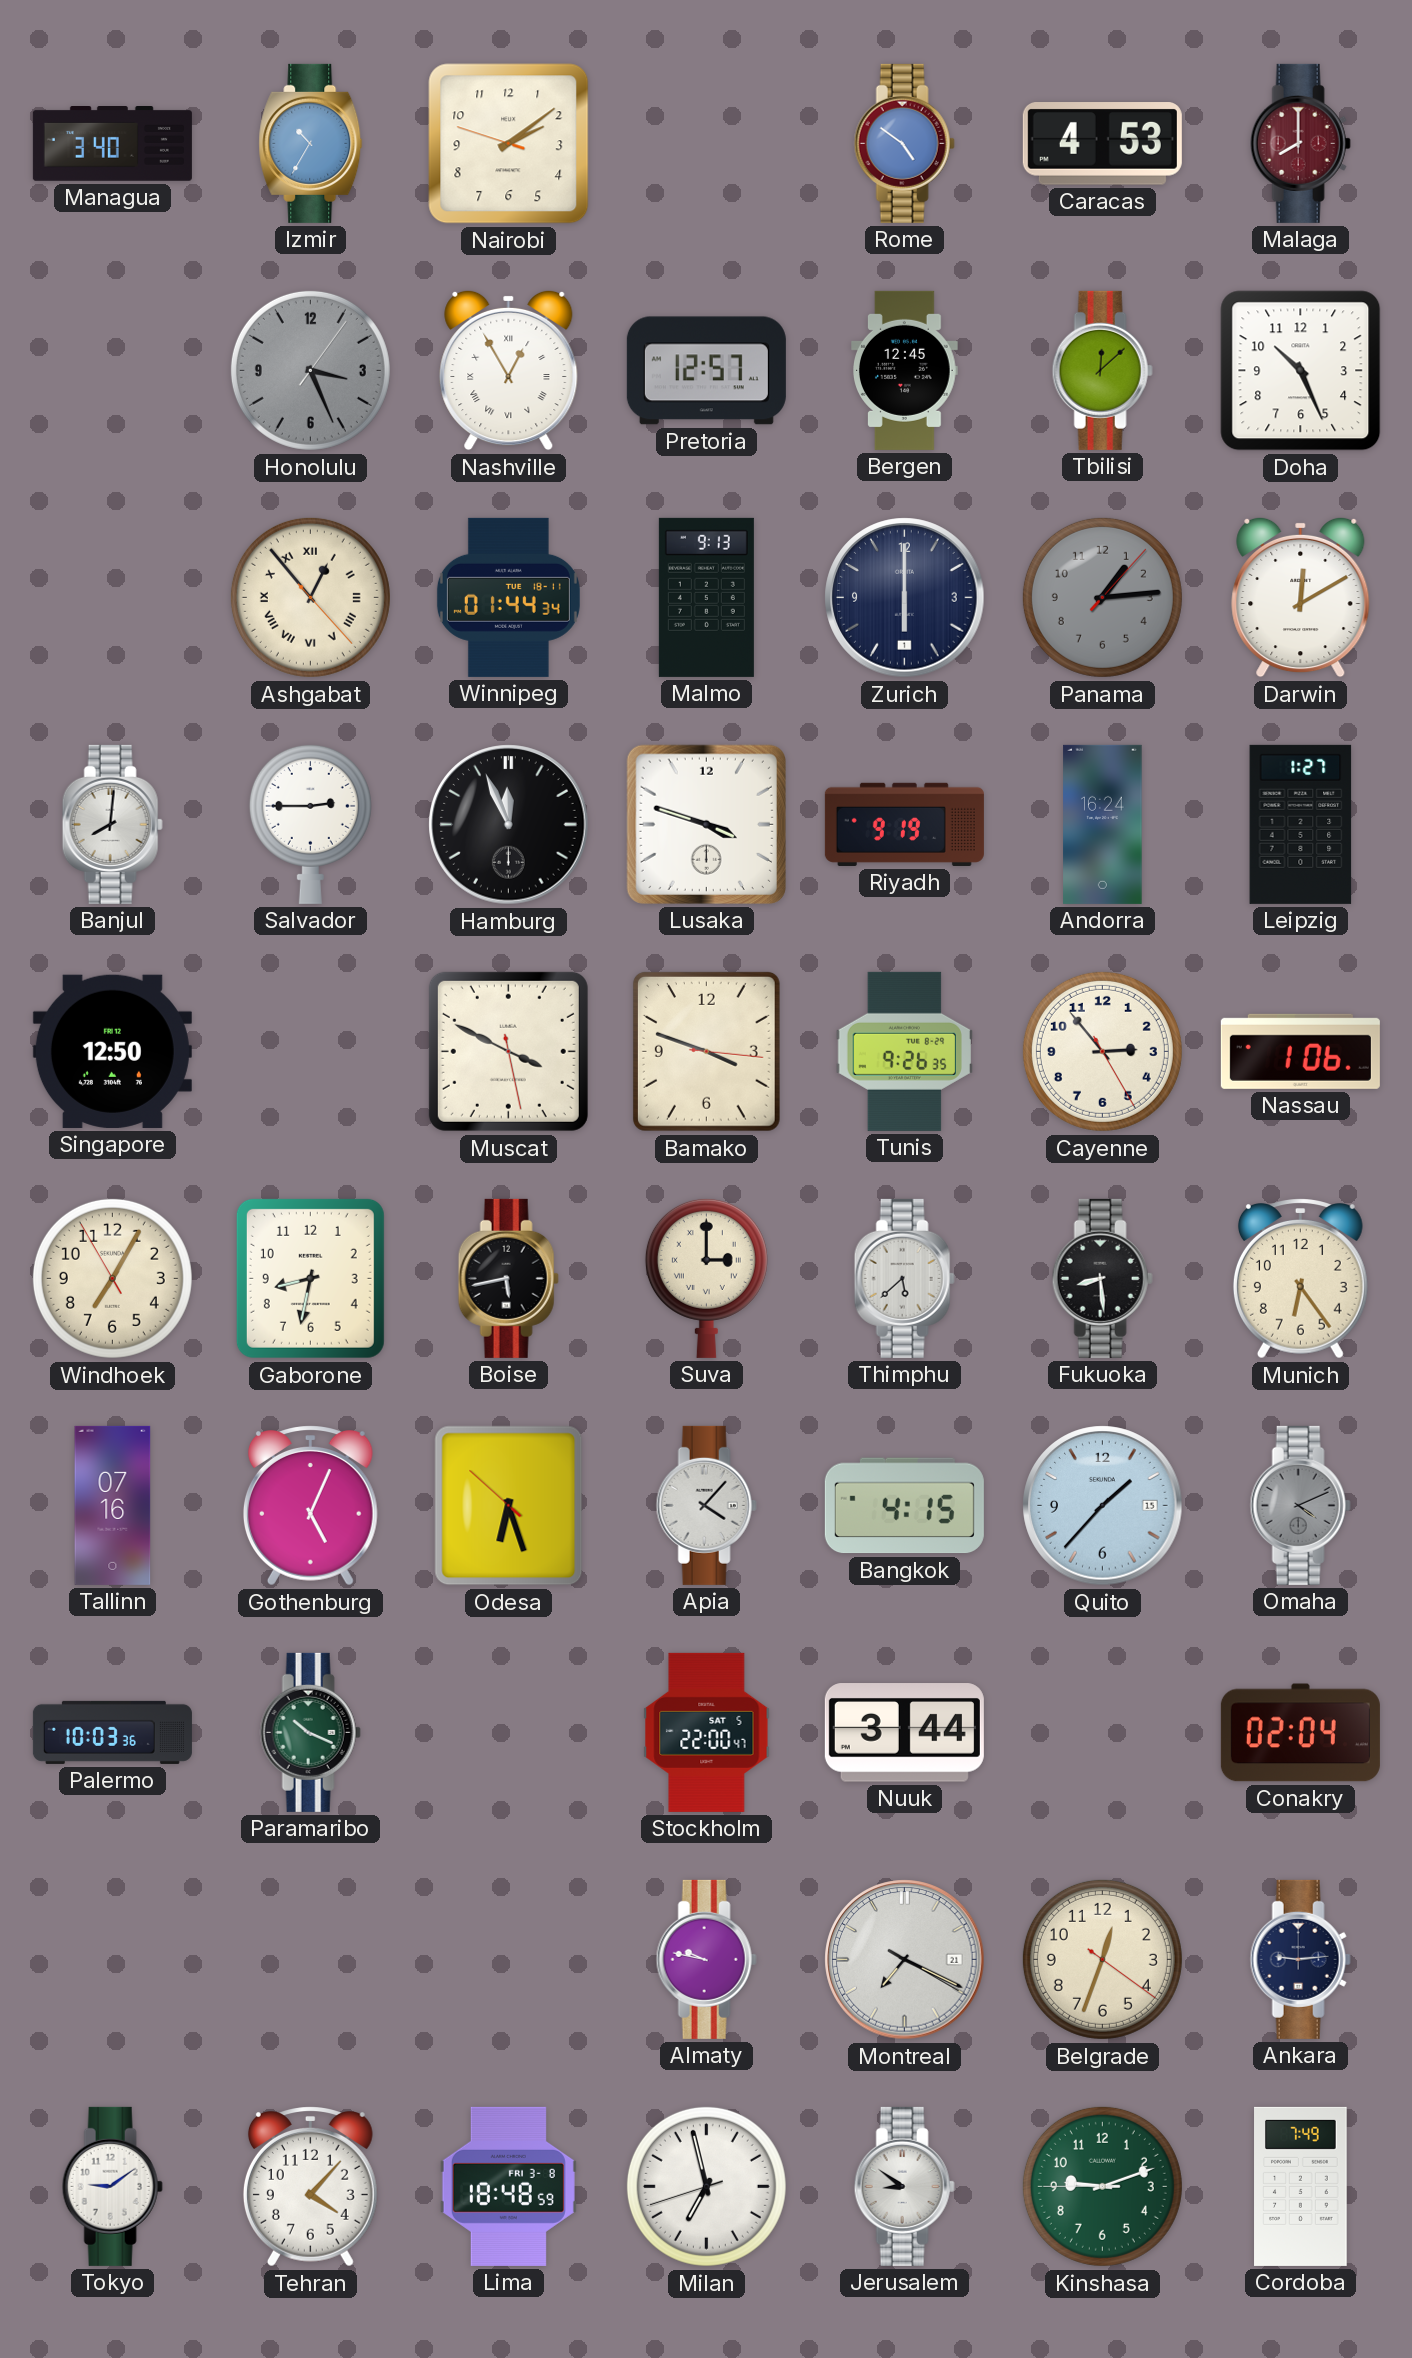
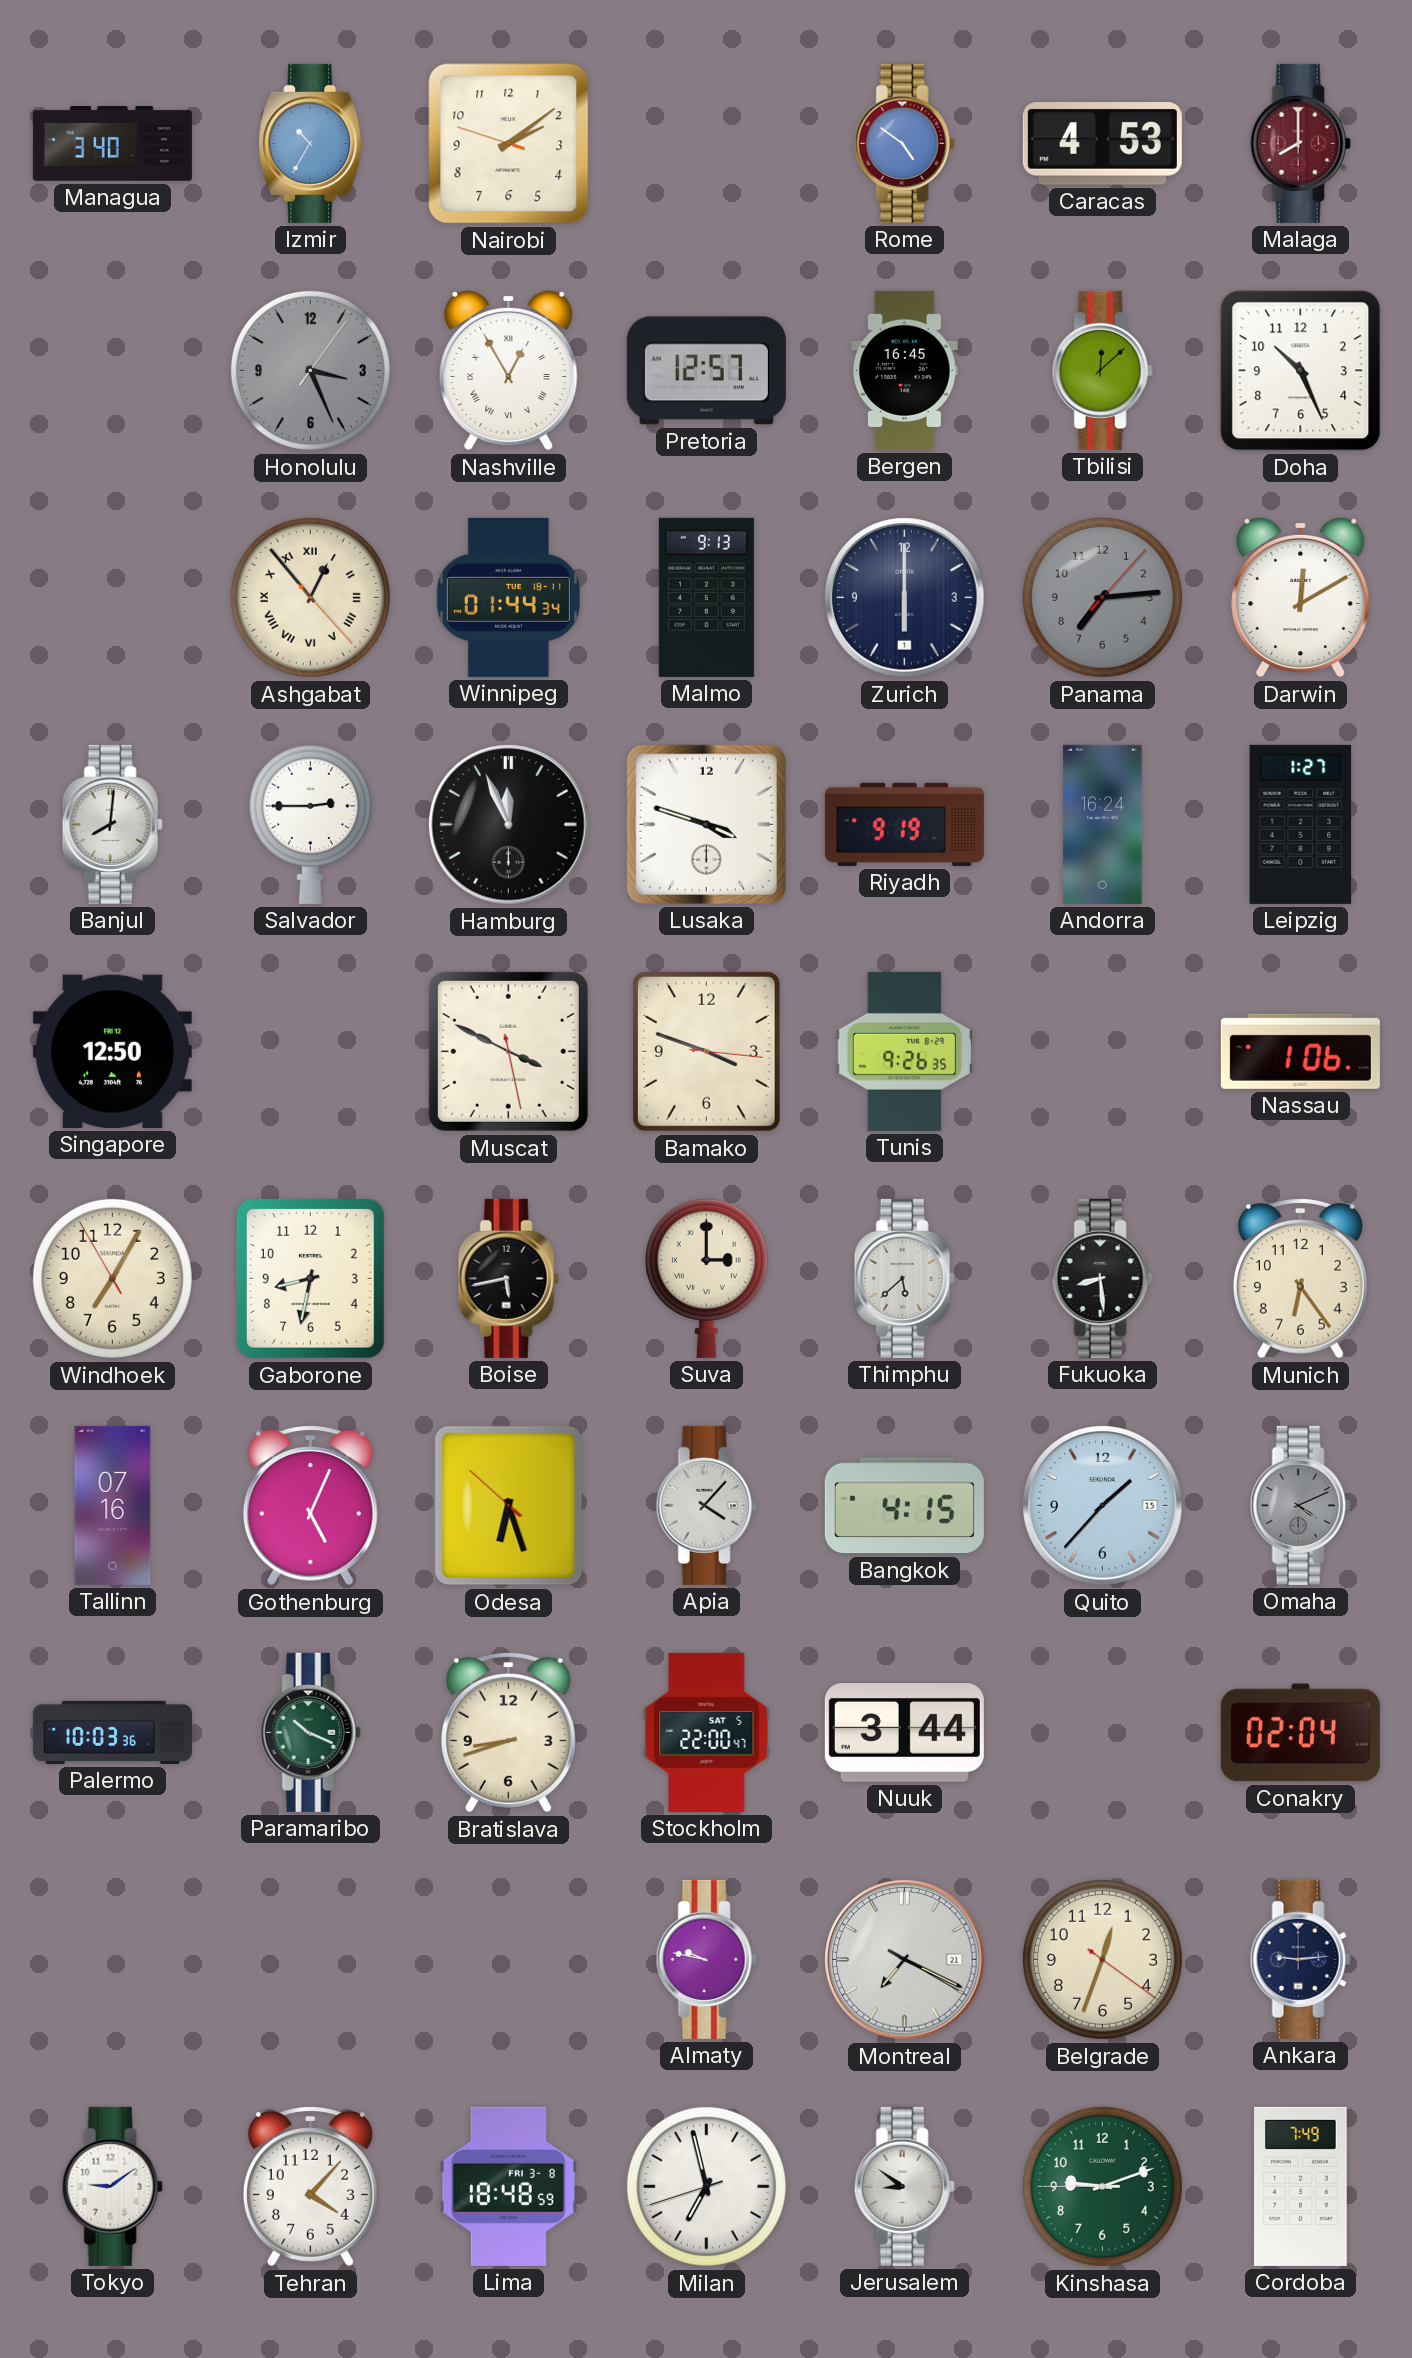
Bergen: 12:45 -> 16:45 (905, 370)
Panama: 1:14 -> 7:14 (1102, 597)
Cayenne: 2:53 -> none (1102, 1051)
Bratislava: none -> 8:42 (508, 1733)
